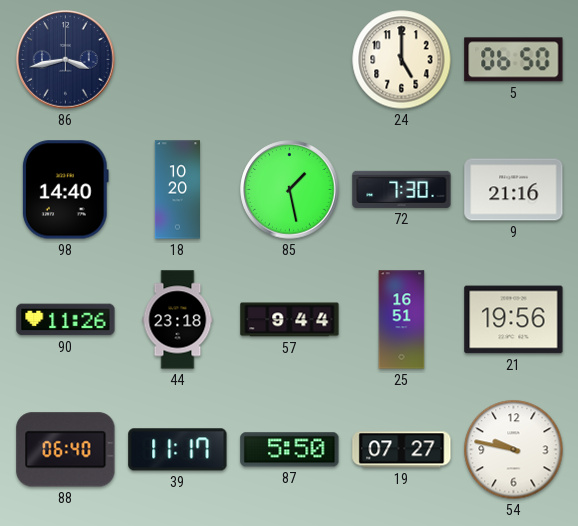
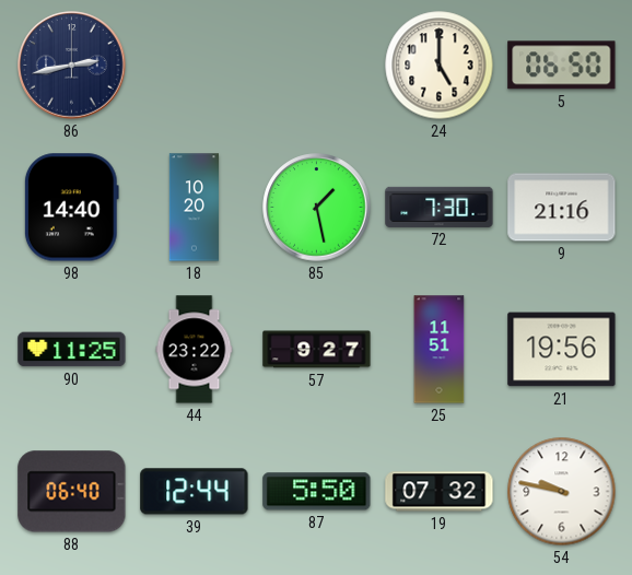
86: 3:43 -> 2:43 (72, 66)
90: 11:26 -> 11:25 (72, 350)
44: 23:18 -> 23:22 (195, 350)
57: 9:44 -> 9:27 (317, 350)
25: 16:51 -> 11:51 (440, 350)
39: 11:17 -> 12:44 (195, 492)
19: 07:27 -> 07:32 (440, 492)
